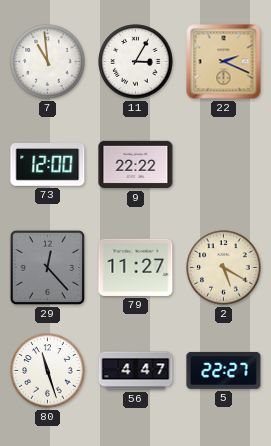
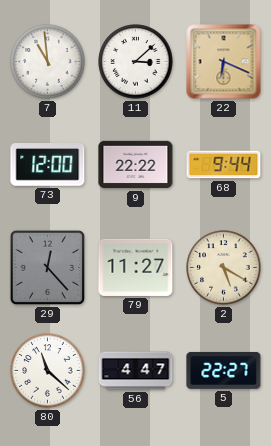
11: 3:05 -> 3:08 (136, 62)
22: 2:19 -> 6:19 (224, 62)
68: none -> 9:44 (224, 165)
80: 11:27 -> 11:22 (48, 371)
